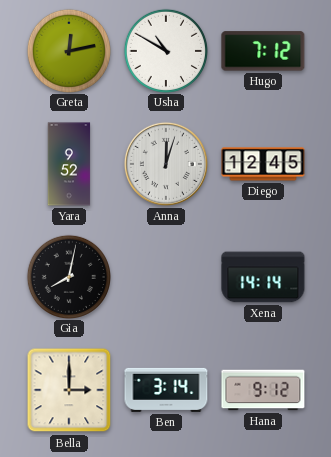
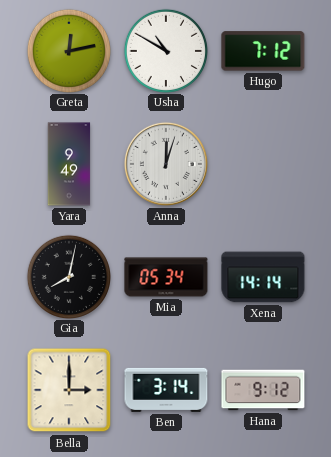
Yara: 9:52 -> 9:49 (69, 164)
Diego: 12:45 -> none (263, 164)
Mia: none -> 05:34 (166, 277)
